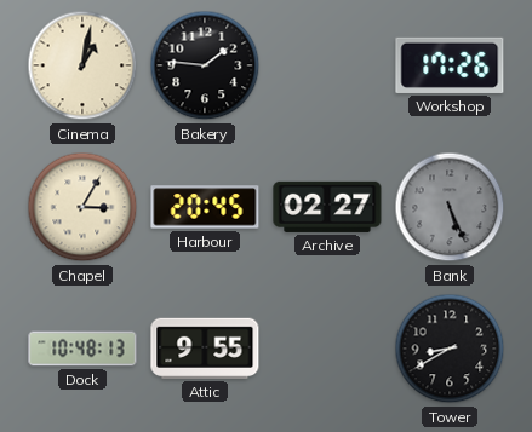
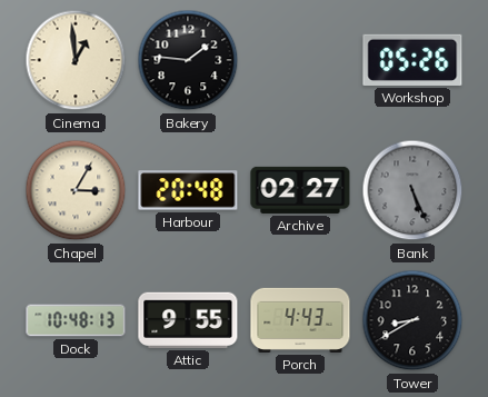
Cinema: 1:02 -> 12:59 (76, 60)
Workshop: 17:26 -> 05:26 (412, 60)
Harbour: 20:45 -> 20:48 (188, 190)
Porch: none -> 4:43 (300, 320)
